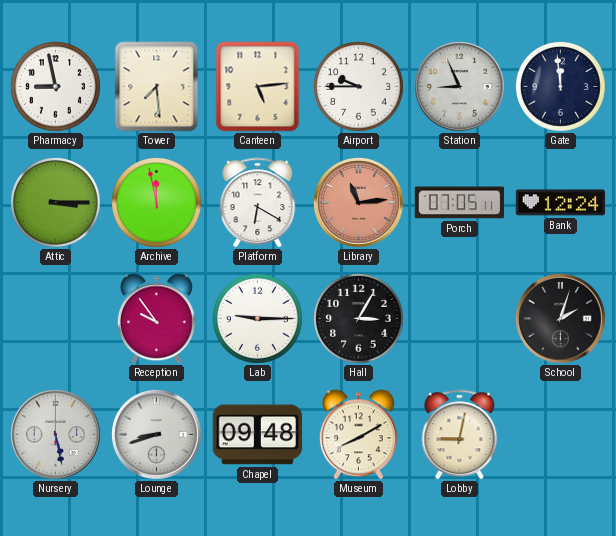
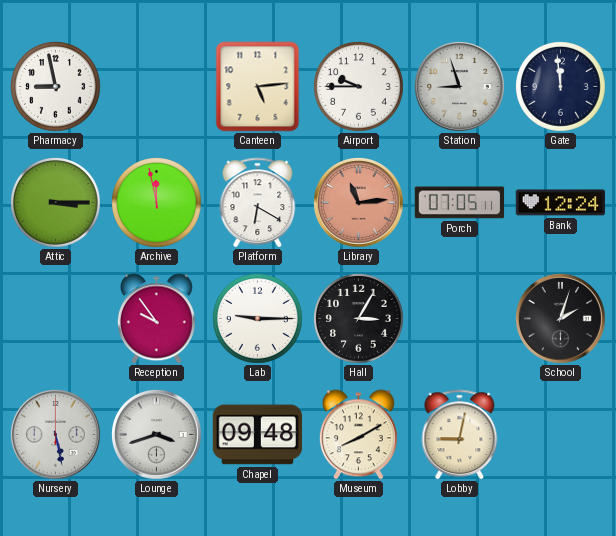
Tower: 7:29 -> none (157, 87)
Station: 8:56 -> 8:57 (460, 87)
Lounge: 8:42 -> 3:42 (157, 435)
